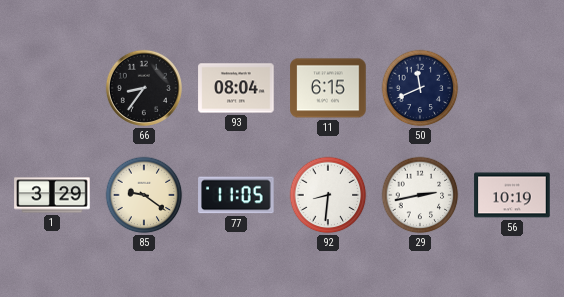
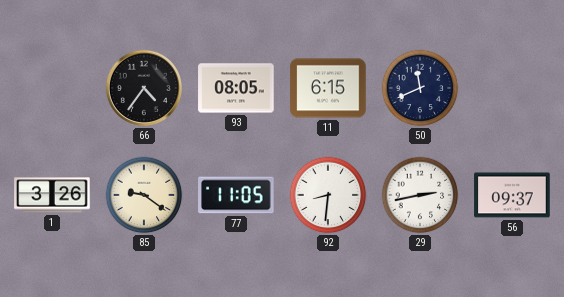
66: 8:36 -> 4:36 (144, 88)
93: 08:04 -> 08:05 (236, 88)
1: 3:29 -> 3:26 (52, 195)
56: 10:19 -> 09:37 (512, 195)
